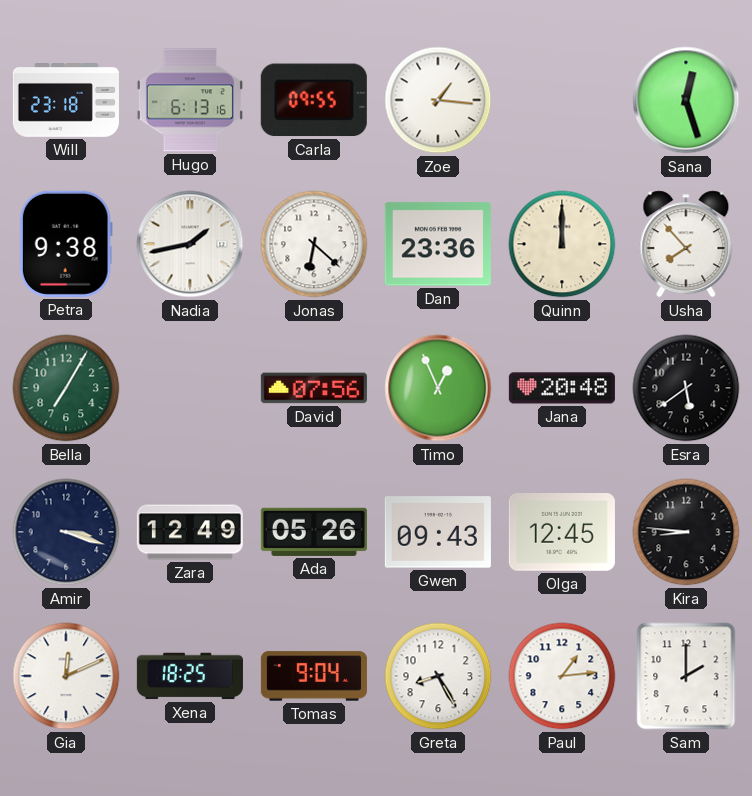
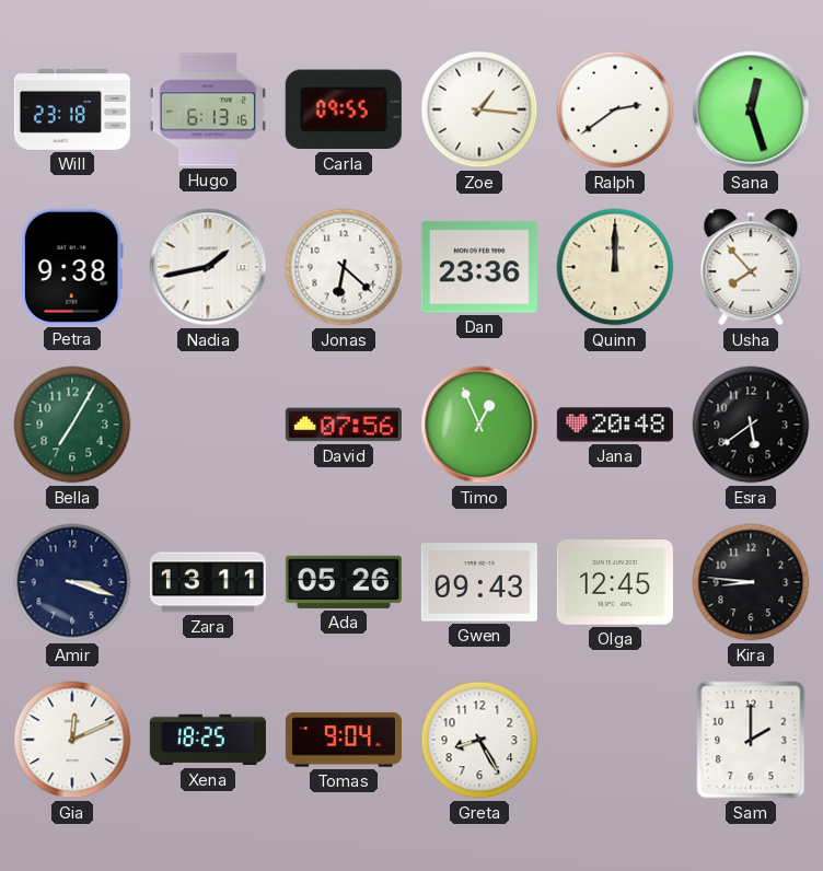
Ralph: none -> 2:39 (615, 109)
Zara: 12:49 -> 13:11 (208, 582)
Paul: 1:14 -> none (562, 676)
